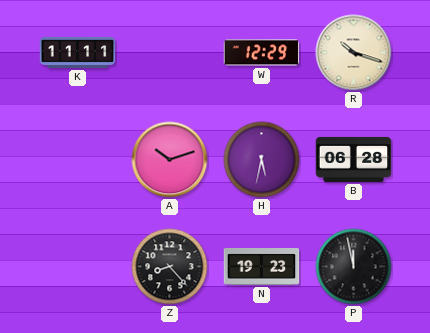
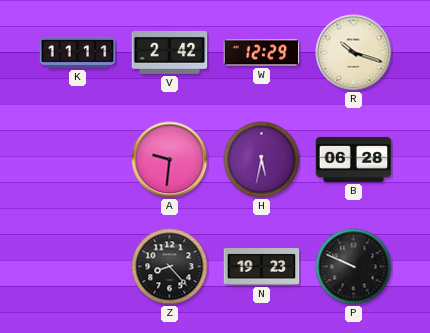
V: none -> 2:42 (170, 52)
A: 10:12 -> 9:31 (170, 160)
P: 11:58 -> 9:49 (354, 267)
